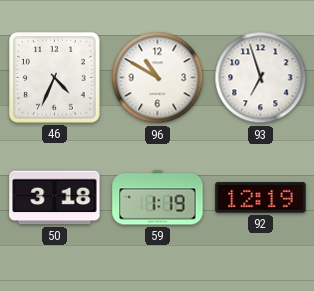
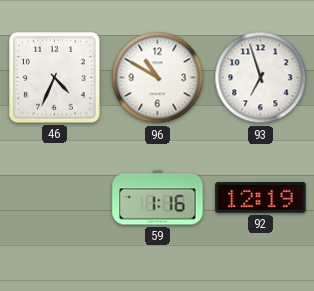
50: 3:18 -> none (55, 198)
59: 1:19 -> 1:16 (158, 198)
